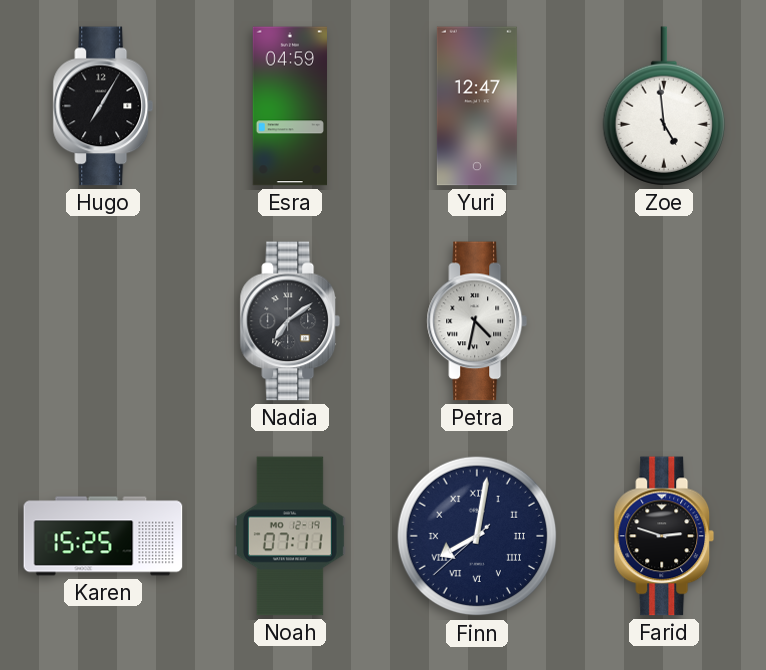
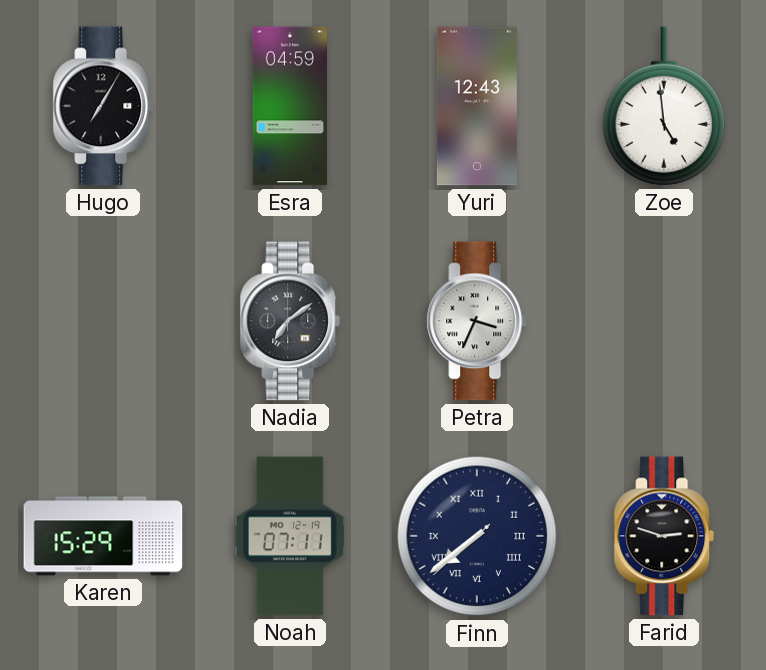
Yuri: 12:47 -> 12:43 (477, 106)
Petra: 4:32 -> 3:34 (477, 321)
Karen: 15:25 -> 15:29 (103, 536)
Finn: 8:01 -> 7:38 (477, 536)
